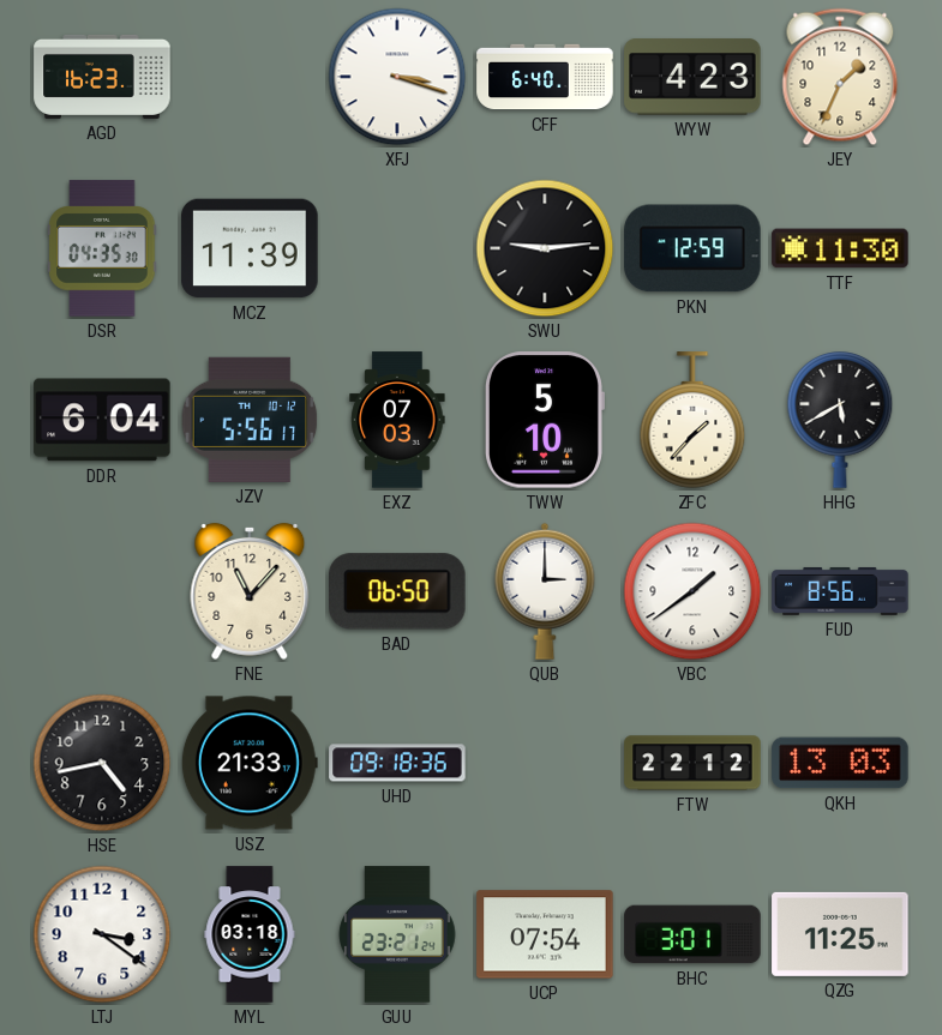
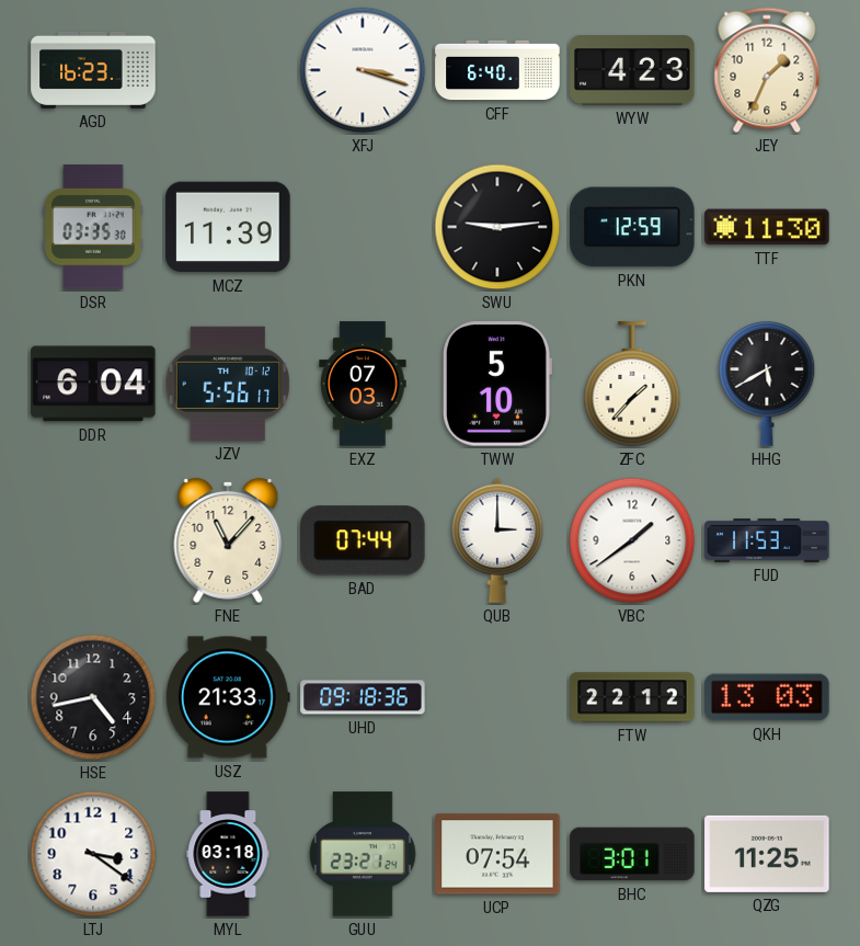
DSR: 04:35 -> 03:35 (93, 227)
BAD: 06:50 -> 07:44 (364, 540)
FUD: 8:56 -> 11:53 (767, 540)
